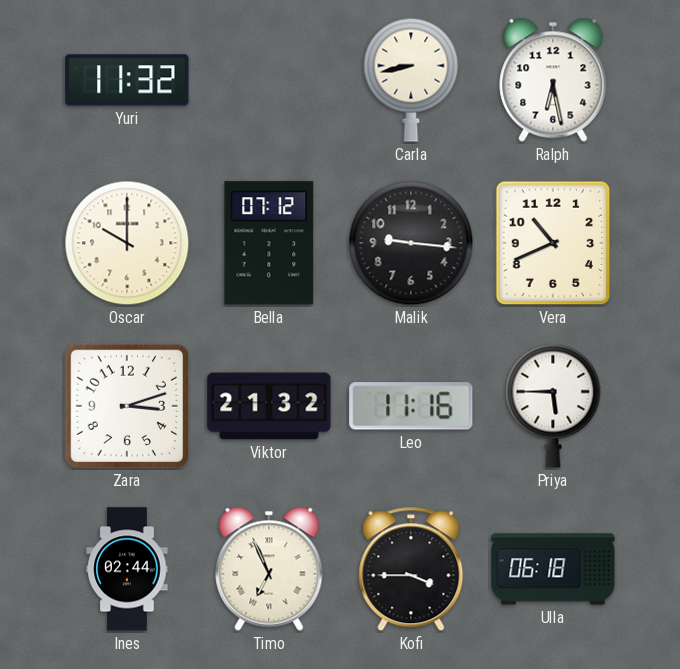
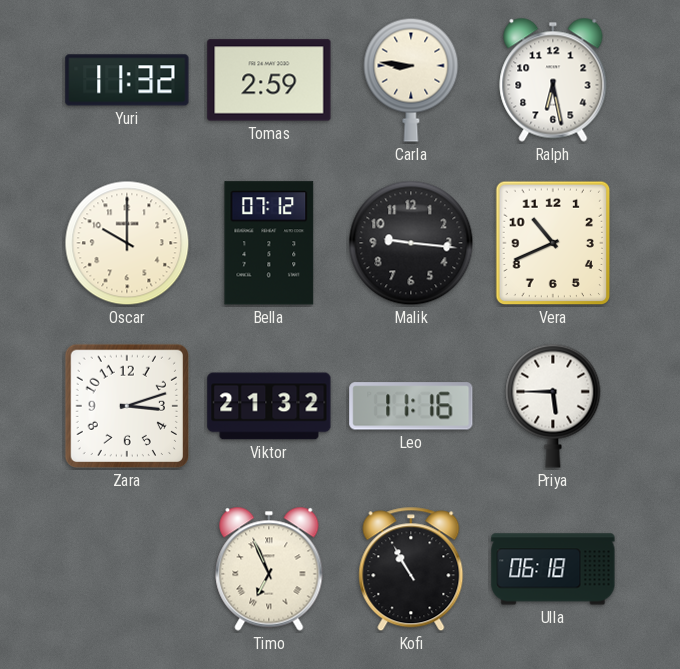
Tomas: none -> 2:59 (269, 80)
Carla: 8:43 -> 8:46 (411, 80)
Ines: 02:44 -> none (127, 569)
Kofi: 3:45 -> 10:55 (411, 569)
